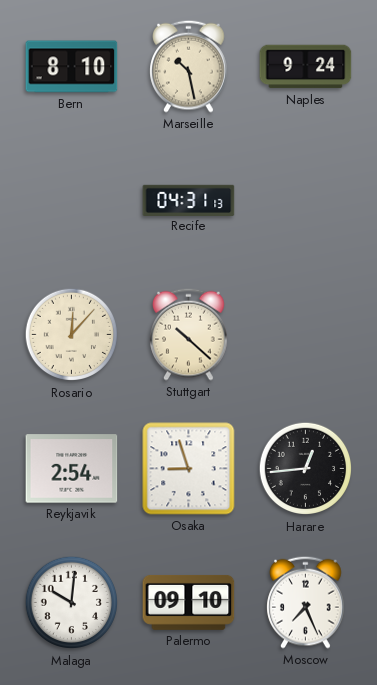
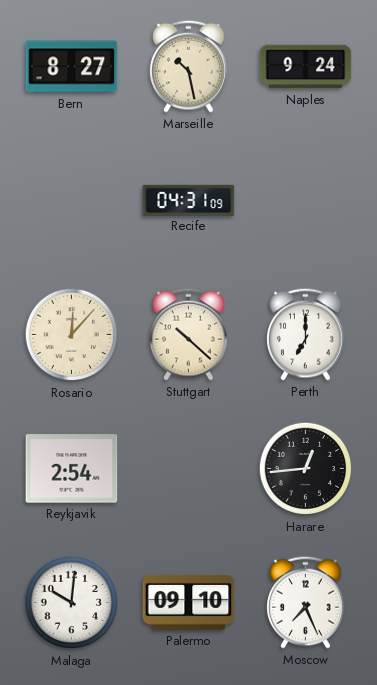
Bern: 8:10 -> 8:27 (72, 67)
Recife: 04:31:13 -> 04:31:09 (189, 200)
Perth: none -> 7:00 (306, 334)
Osaka: 8:57 -> none (189, 469)
